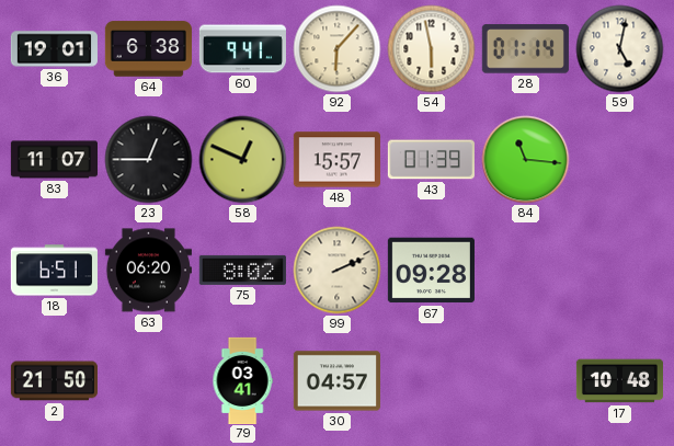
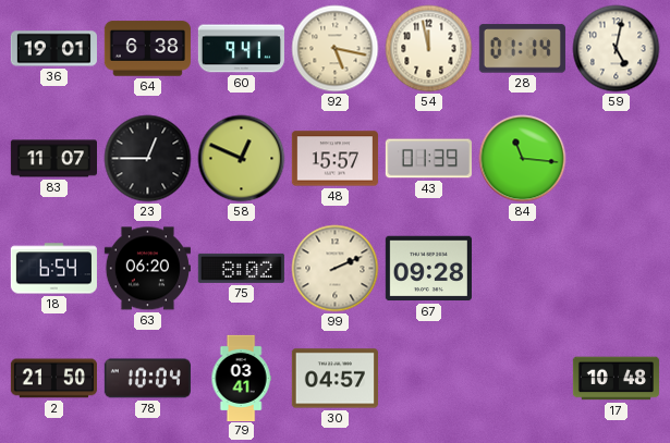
92: 6:07 -> 5:17 (336, 49)
54: 5:58 -> 11:58 (429, 49)
18: 6:51 -> 6:54 (53, 269)
78: none -> 10:04 (147, 379)
